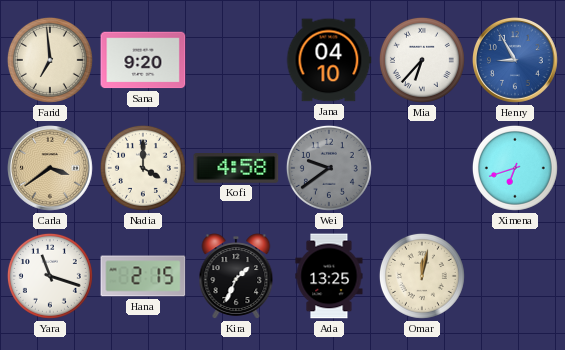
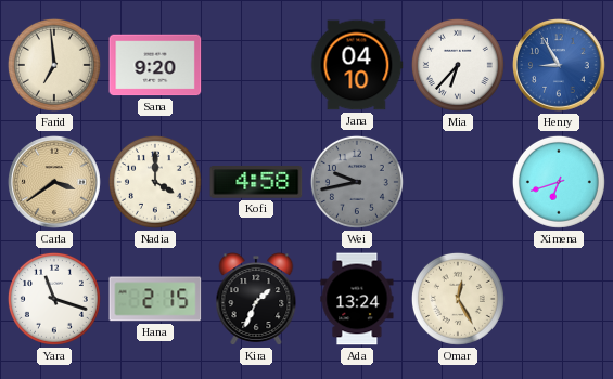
Wei: 9:39 -> 9:43 (357, 182)
Ada: 13:25 -> 13:24 (357, 299)
Omar: 12:02 -> 12:25 (458, 299)
